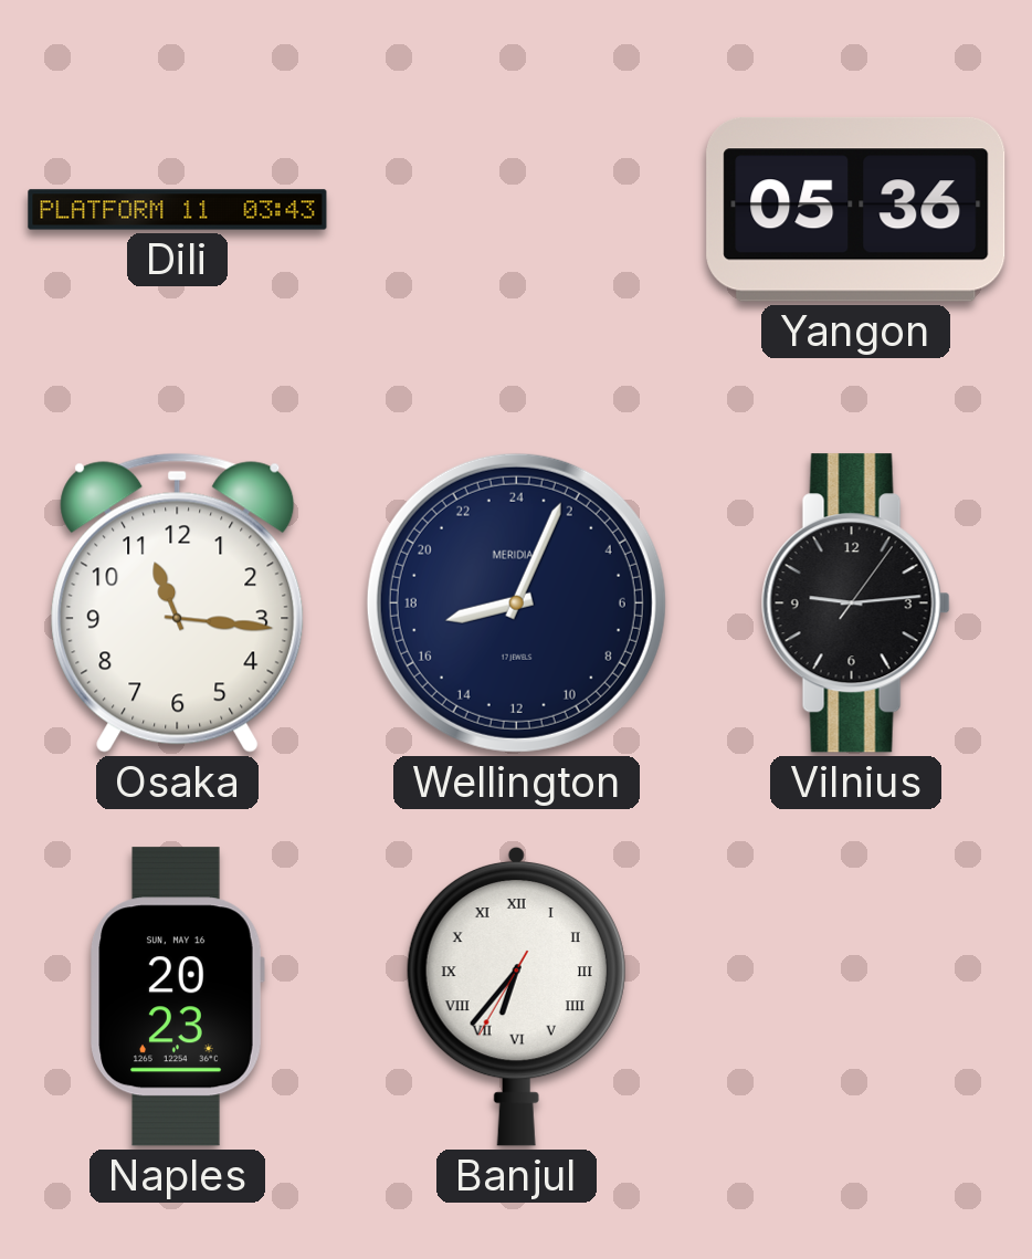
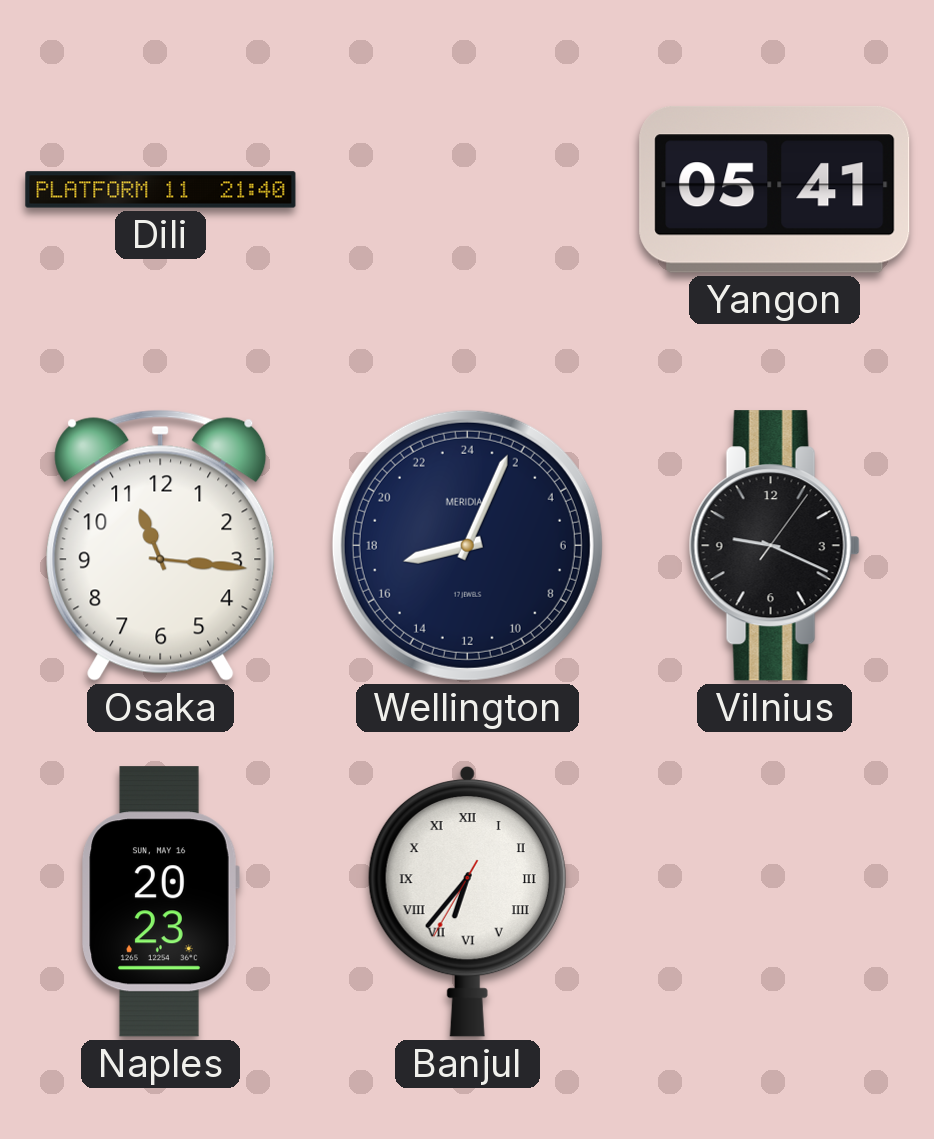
Dili: 03:43 -> 21:40 (161, 190)
Yangon: 05:36 -> 05:41 (775, 189)
Vilnius: 9:14 -> 9:19 (774, 546)
